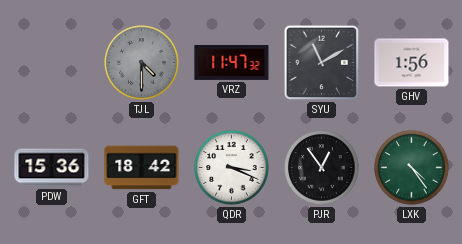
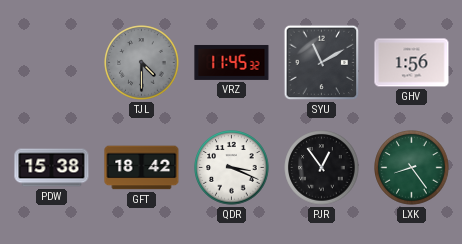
VRZ: 11:47 -> 11:45 (232, 62)
PDW: 15:36 -> 15:38 (52, 168)
LXK: 4:24 -> 8:24 (412, 168)
